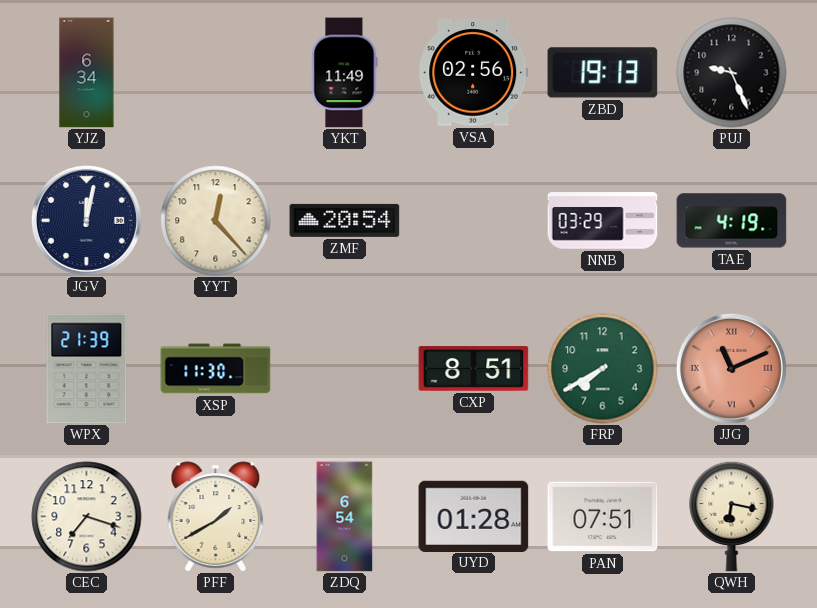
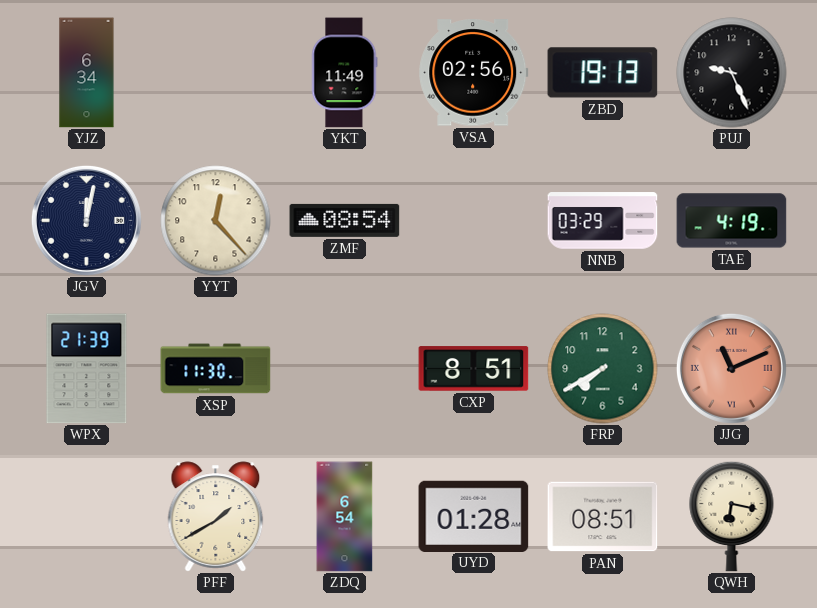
ZMF: 20:54 -> 08:54 (345, 220)
CEC: 7:18 -> none (87, 517)
PAN: 07:51 -> 08:51 (603, 517)
